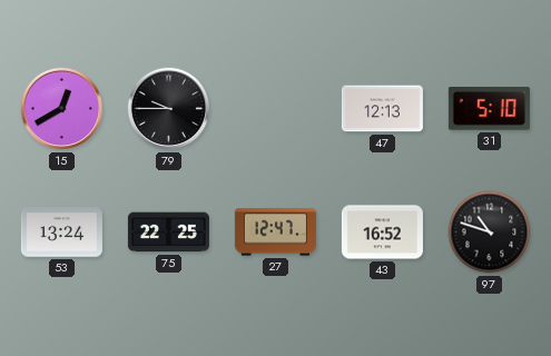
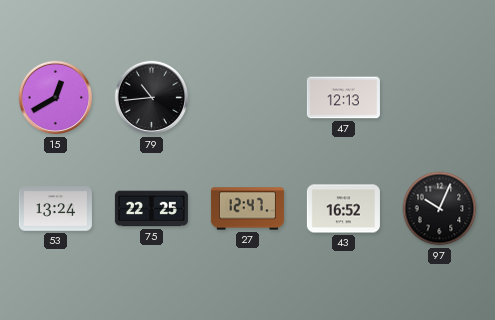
79: 9:45 -> 10:44 (152, 98)
31: 5:10 -> none (489, 109)
97: 10:48 -> 10:04 (440, 209)
